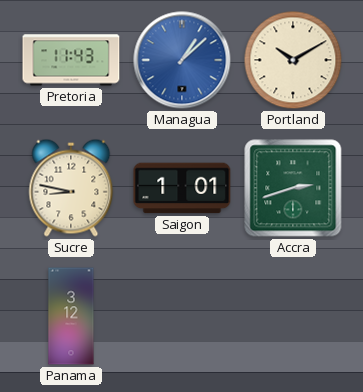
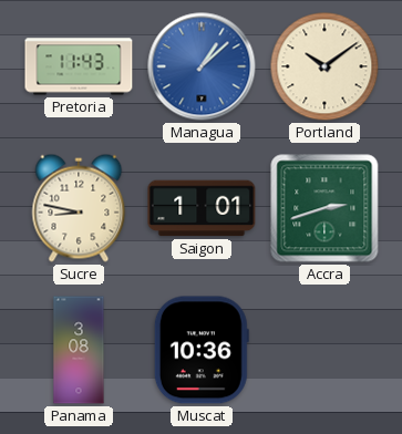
Portland: 10:10 -> 10:09 (324, 66)
Panama: 3:12 -> 3:08 (79, 350)
Muscat: none -> 10:36 (202, 350)
